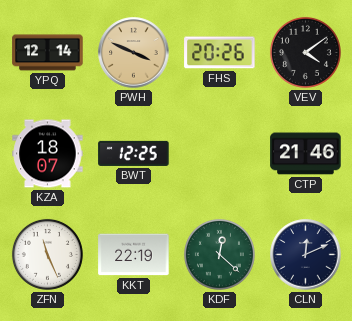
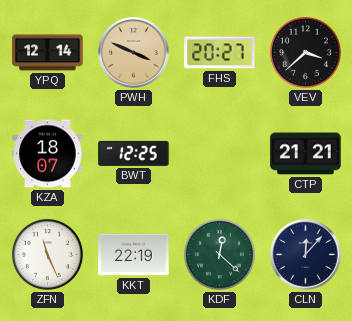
FHS: 20:26 -> 20:27 (220, 53)
VEV: 4:09 -> 3:38 (305, 52)
CTP: 21:46 -> 21:21 (306, 154)
CLN: 12:11 -> 12:07 (306, 255)
